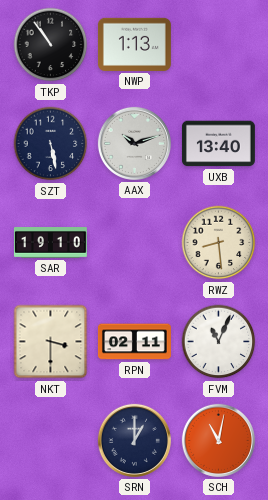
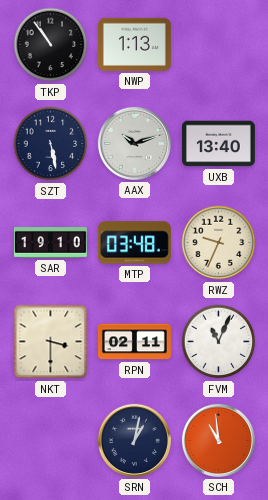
MTP: none -> 03:48 (134, 243)
RWZ: 8:29 -> 9:34 (219, 243)
SRN: 1:00 -> 1:02 (134, 440)
SCH: 11:02 -> 10:59 (218, 440)
